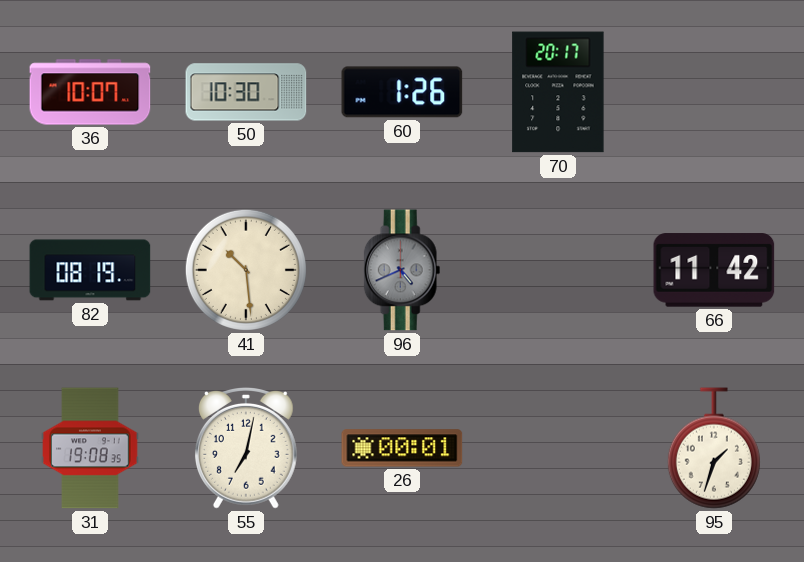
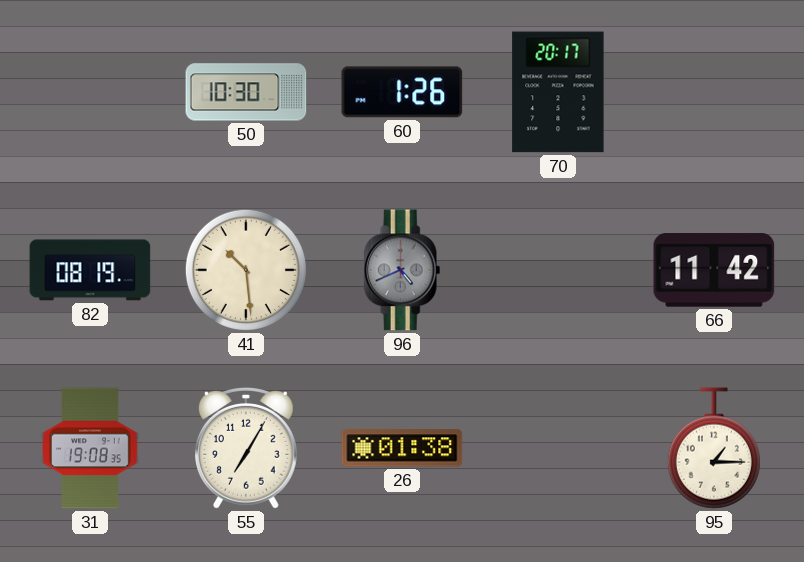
36: 10:07 -> none (90, 92)
55: 7:02 -> 7:05 (246, 449)
26: 00:01 -> 01:38 (402, 448)
95: 1:33 -> 1:15 (714, 448)
